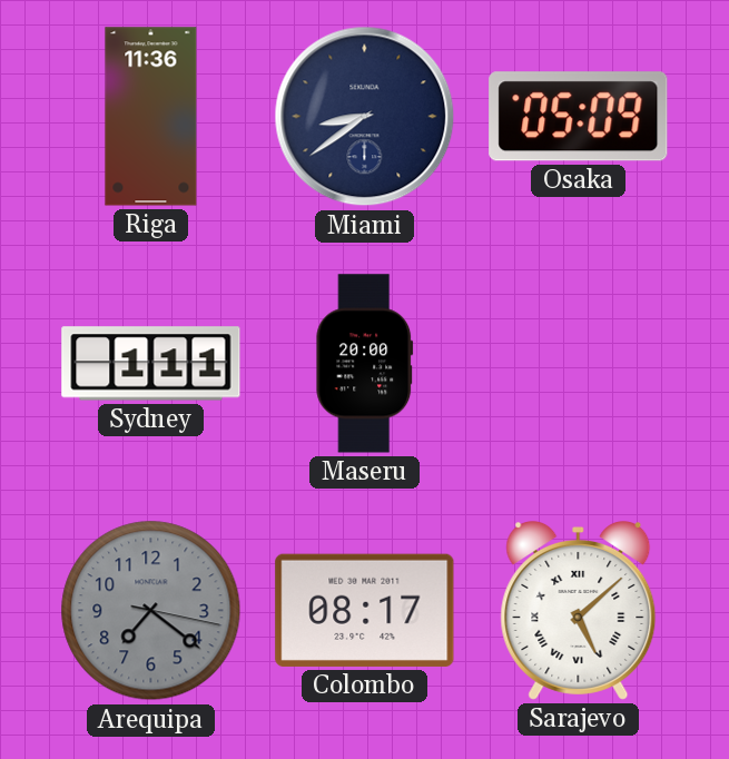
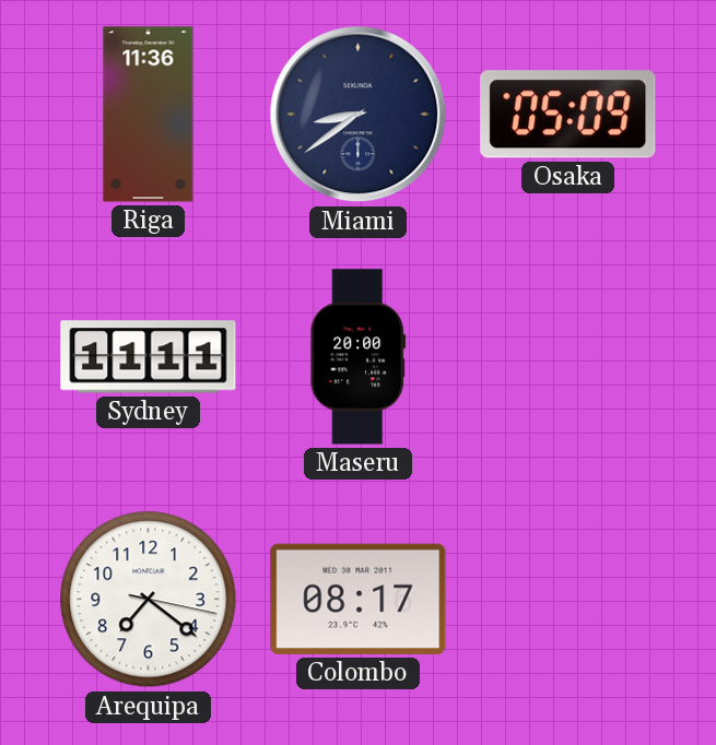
Sydney: 1:11 -> 11:11 (149, 357)
Arequipa dial: grey -> white (149, 600)
Sarajevo: 5:08 -> none (579, 611)
